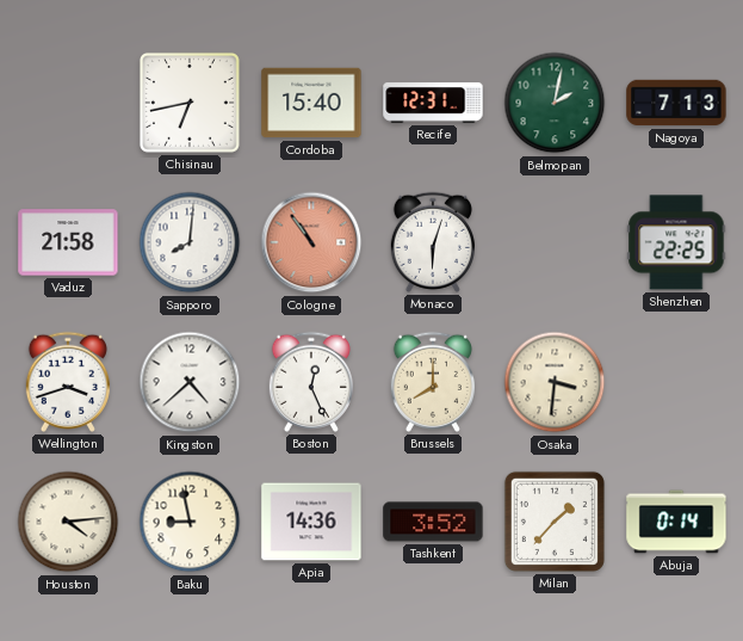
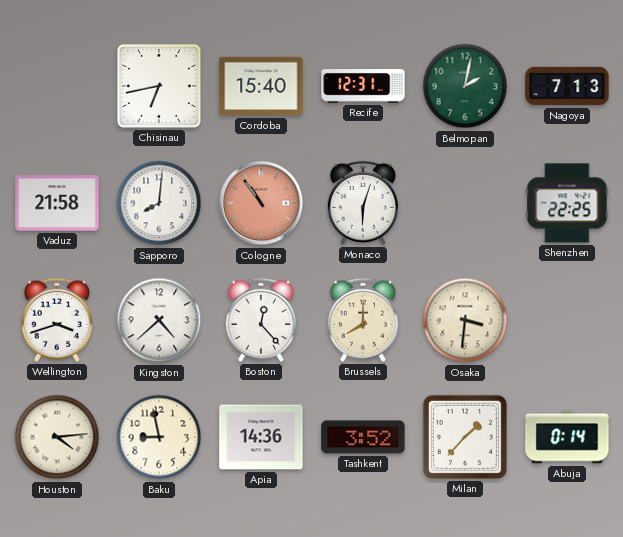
Boston: 12:26 -> 12:23 (261, 320)
